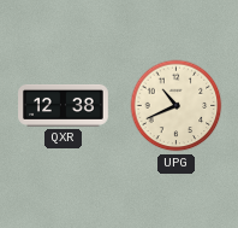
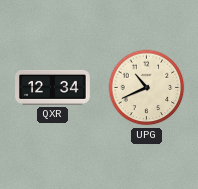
QXR: 12:38 -> 12:34 (53, 87)
